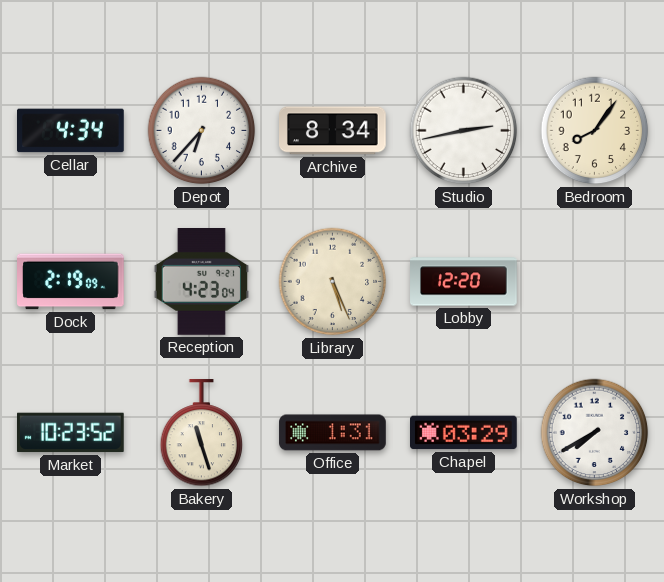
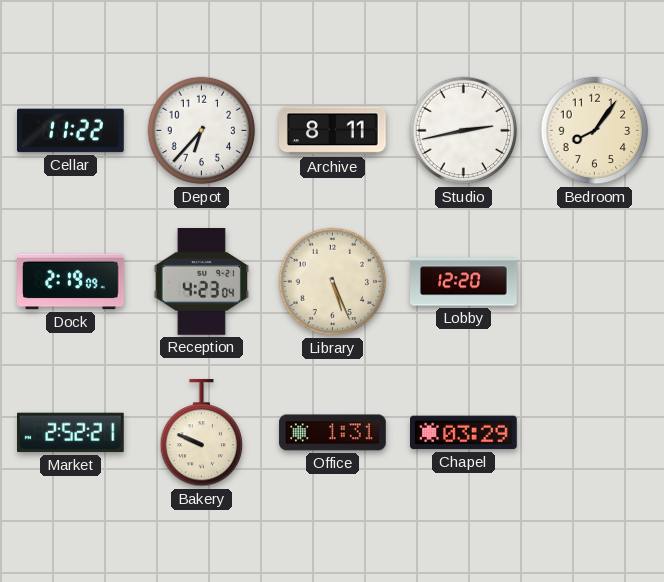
Cellar: 4:34 -> 11:22 (71, 131)
Archive: 8:34 -> 8:11 (333, 131)
Market: 10:23 -> 2:52 (71, 433)
Bakery: 11:27 -> 9:49 (202, 433)
Workshop: 7:40 -> none (595, 433)
